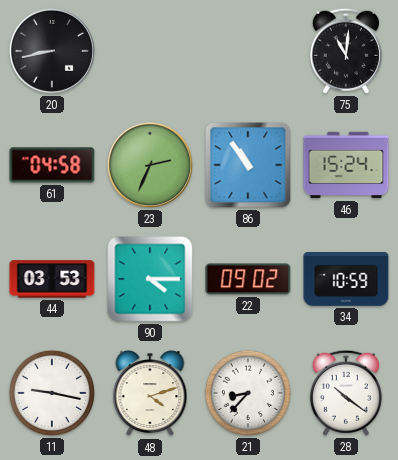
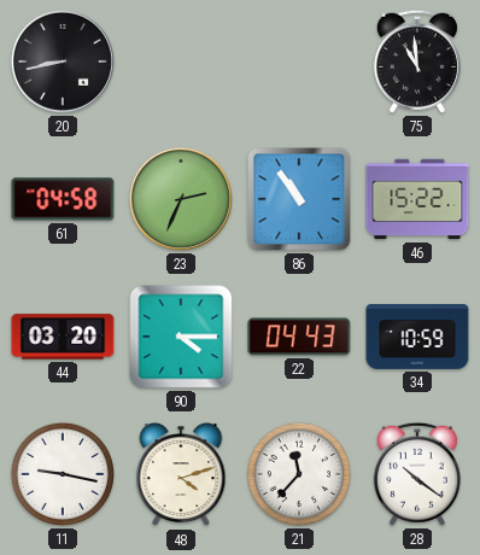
75: 11:01 -> 10:59 (417, 62)
46: 15:24 -> 15:22 (417, 199)
44: 03:53 -> 03:20 (63, 337)
22: 09:02 -> 04:43 (299, 337)
21: 8:37 -> 11:37 (299, 474)
